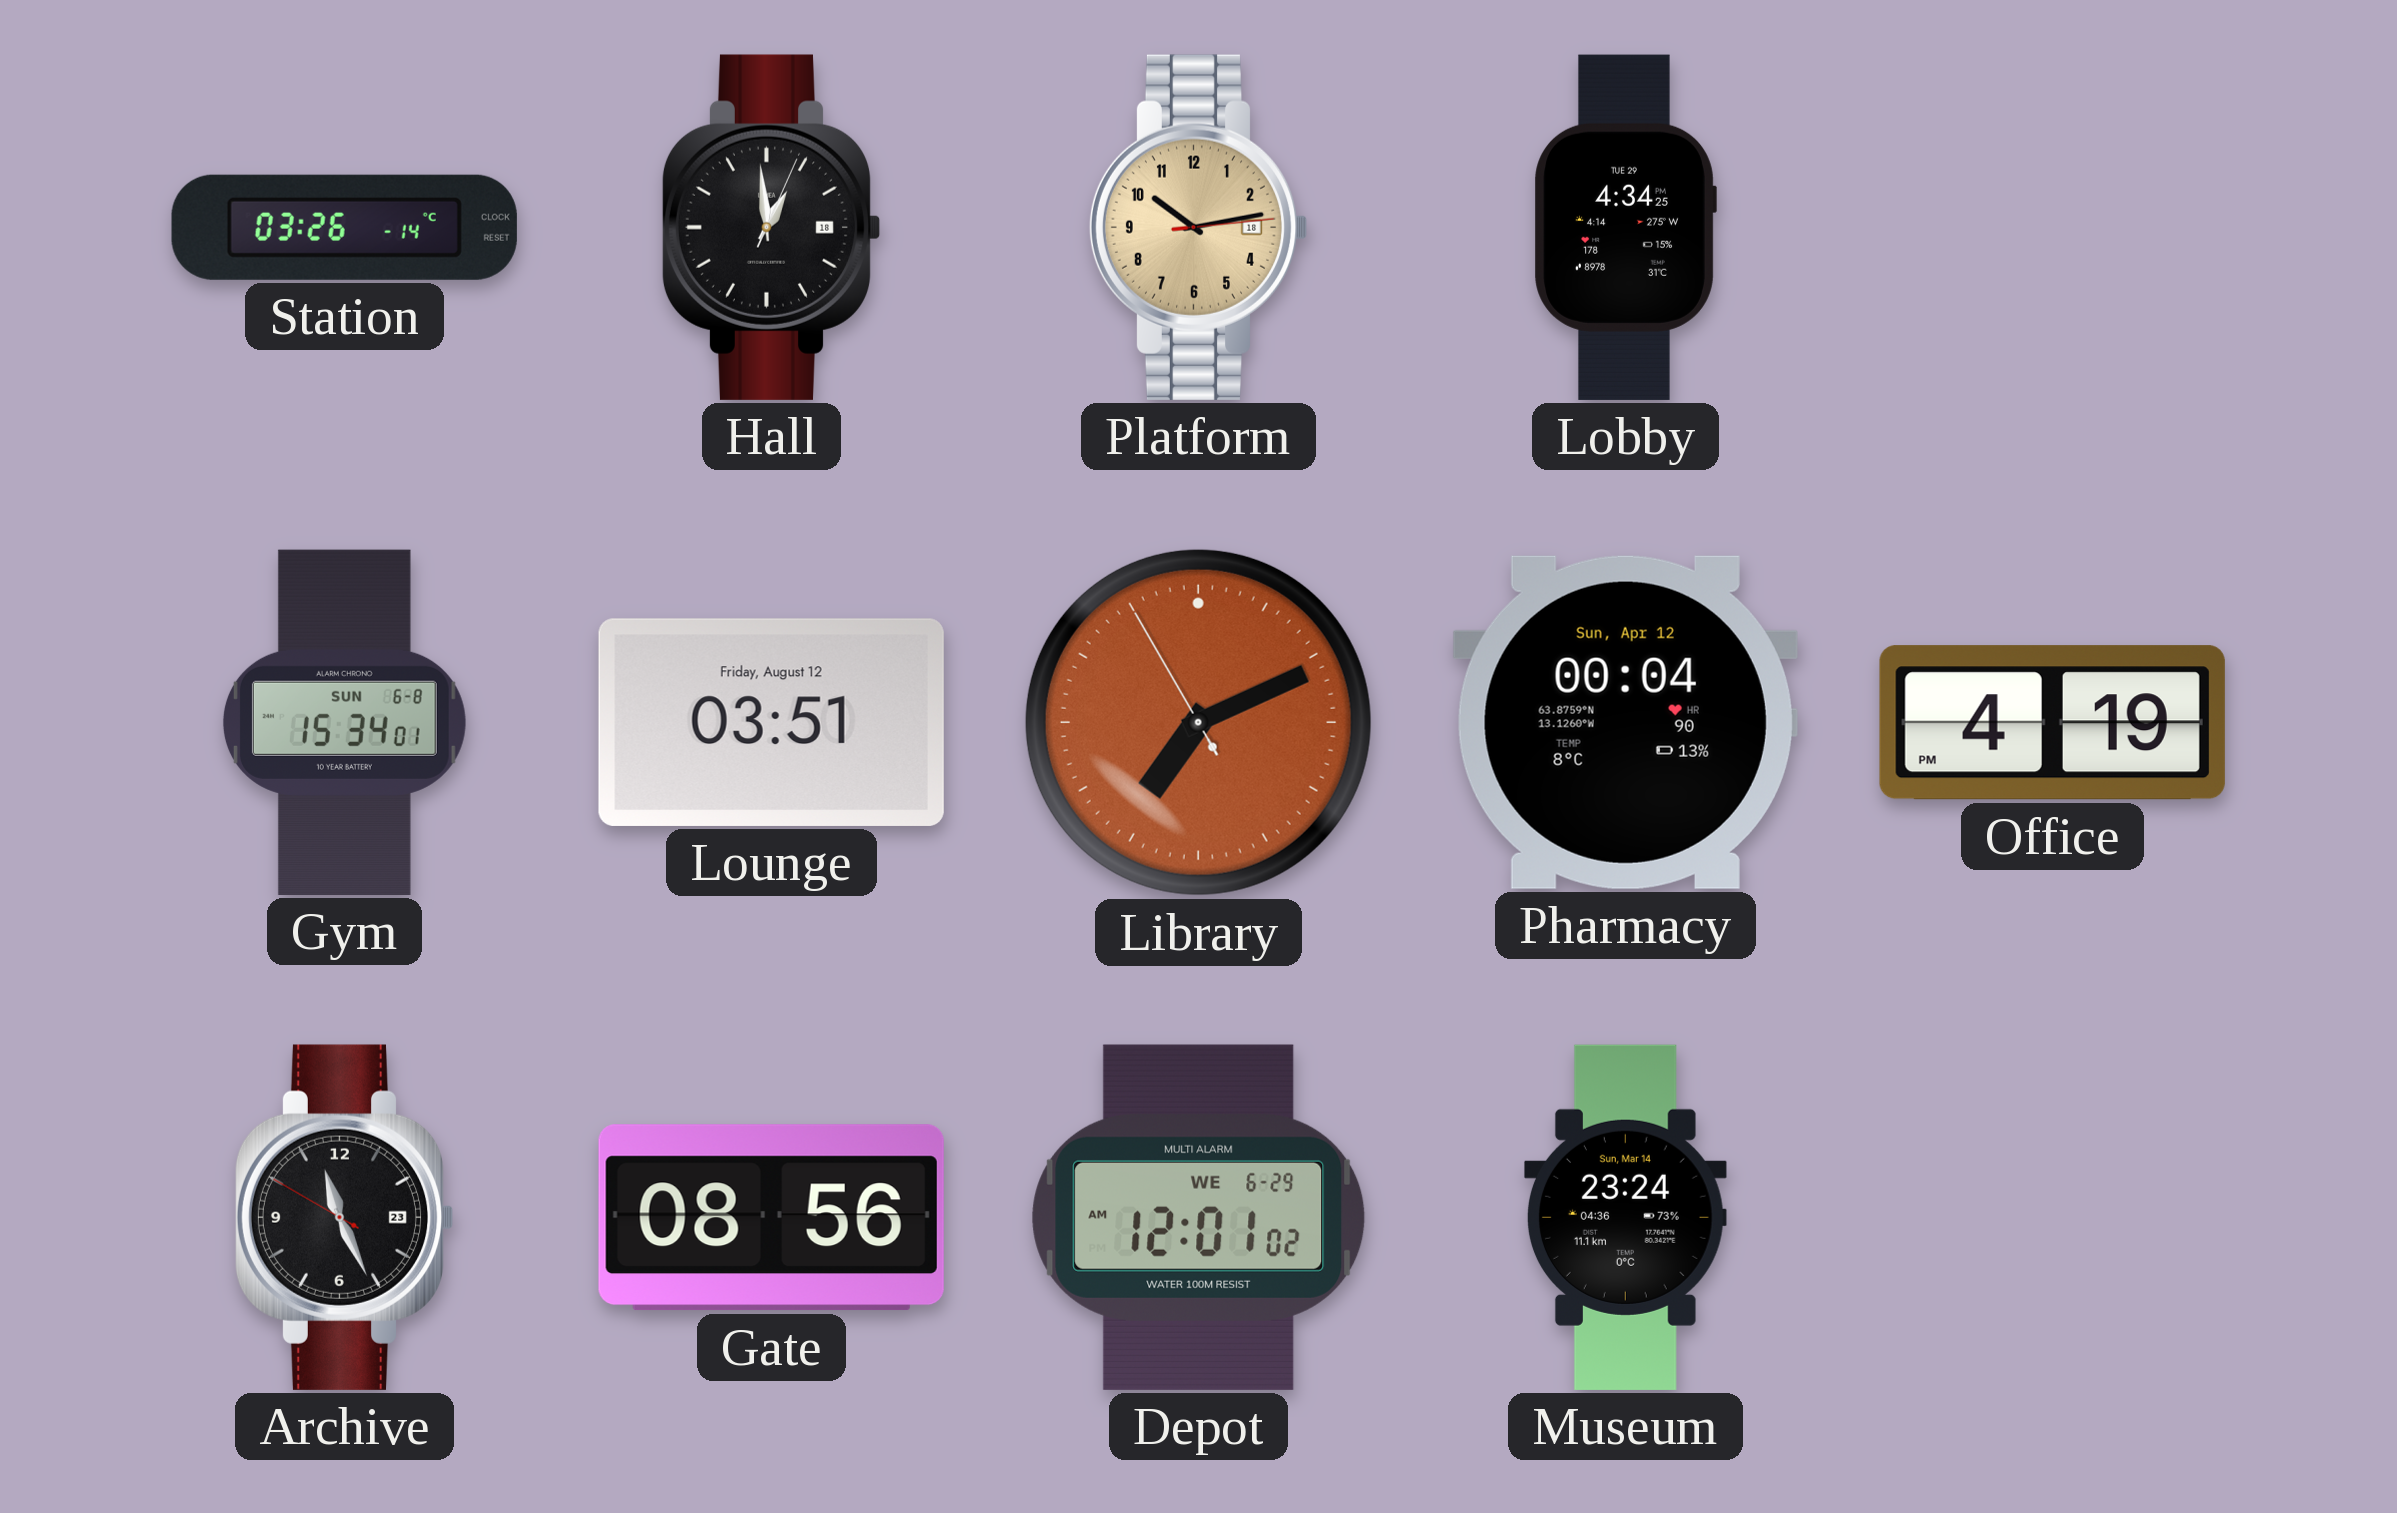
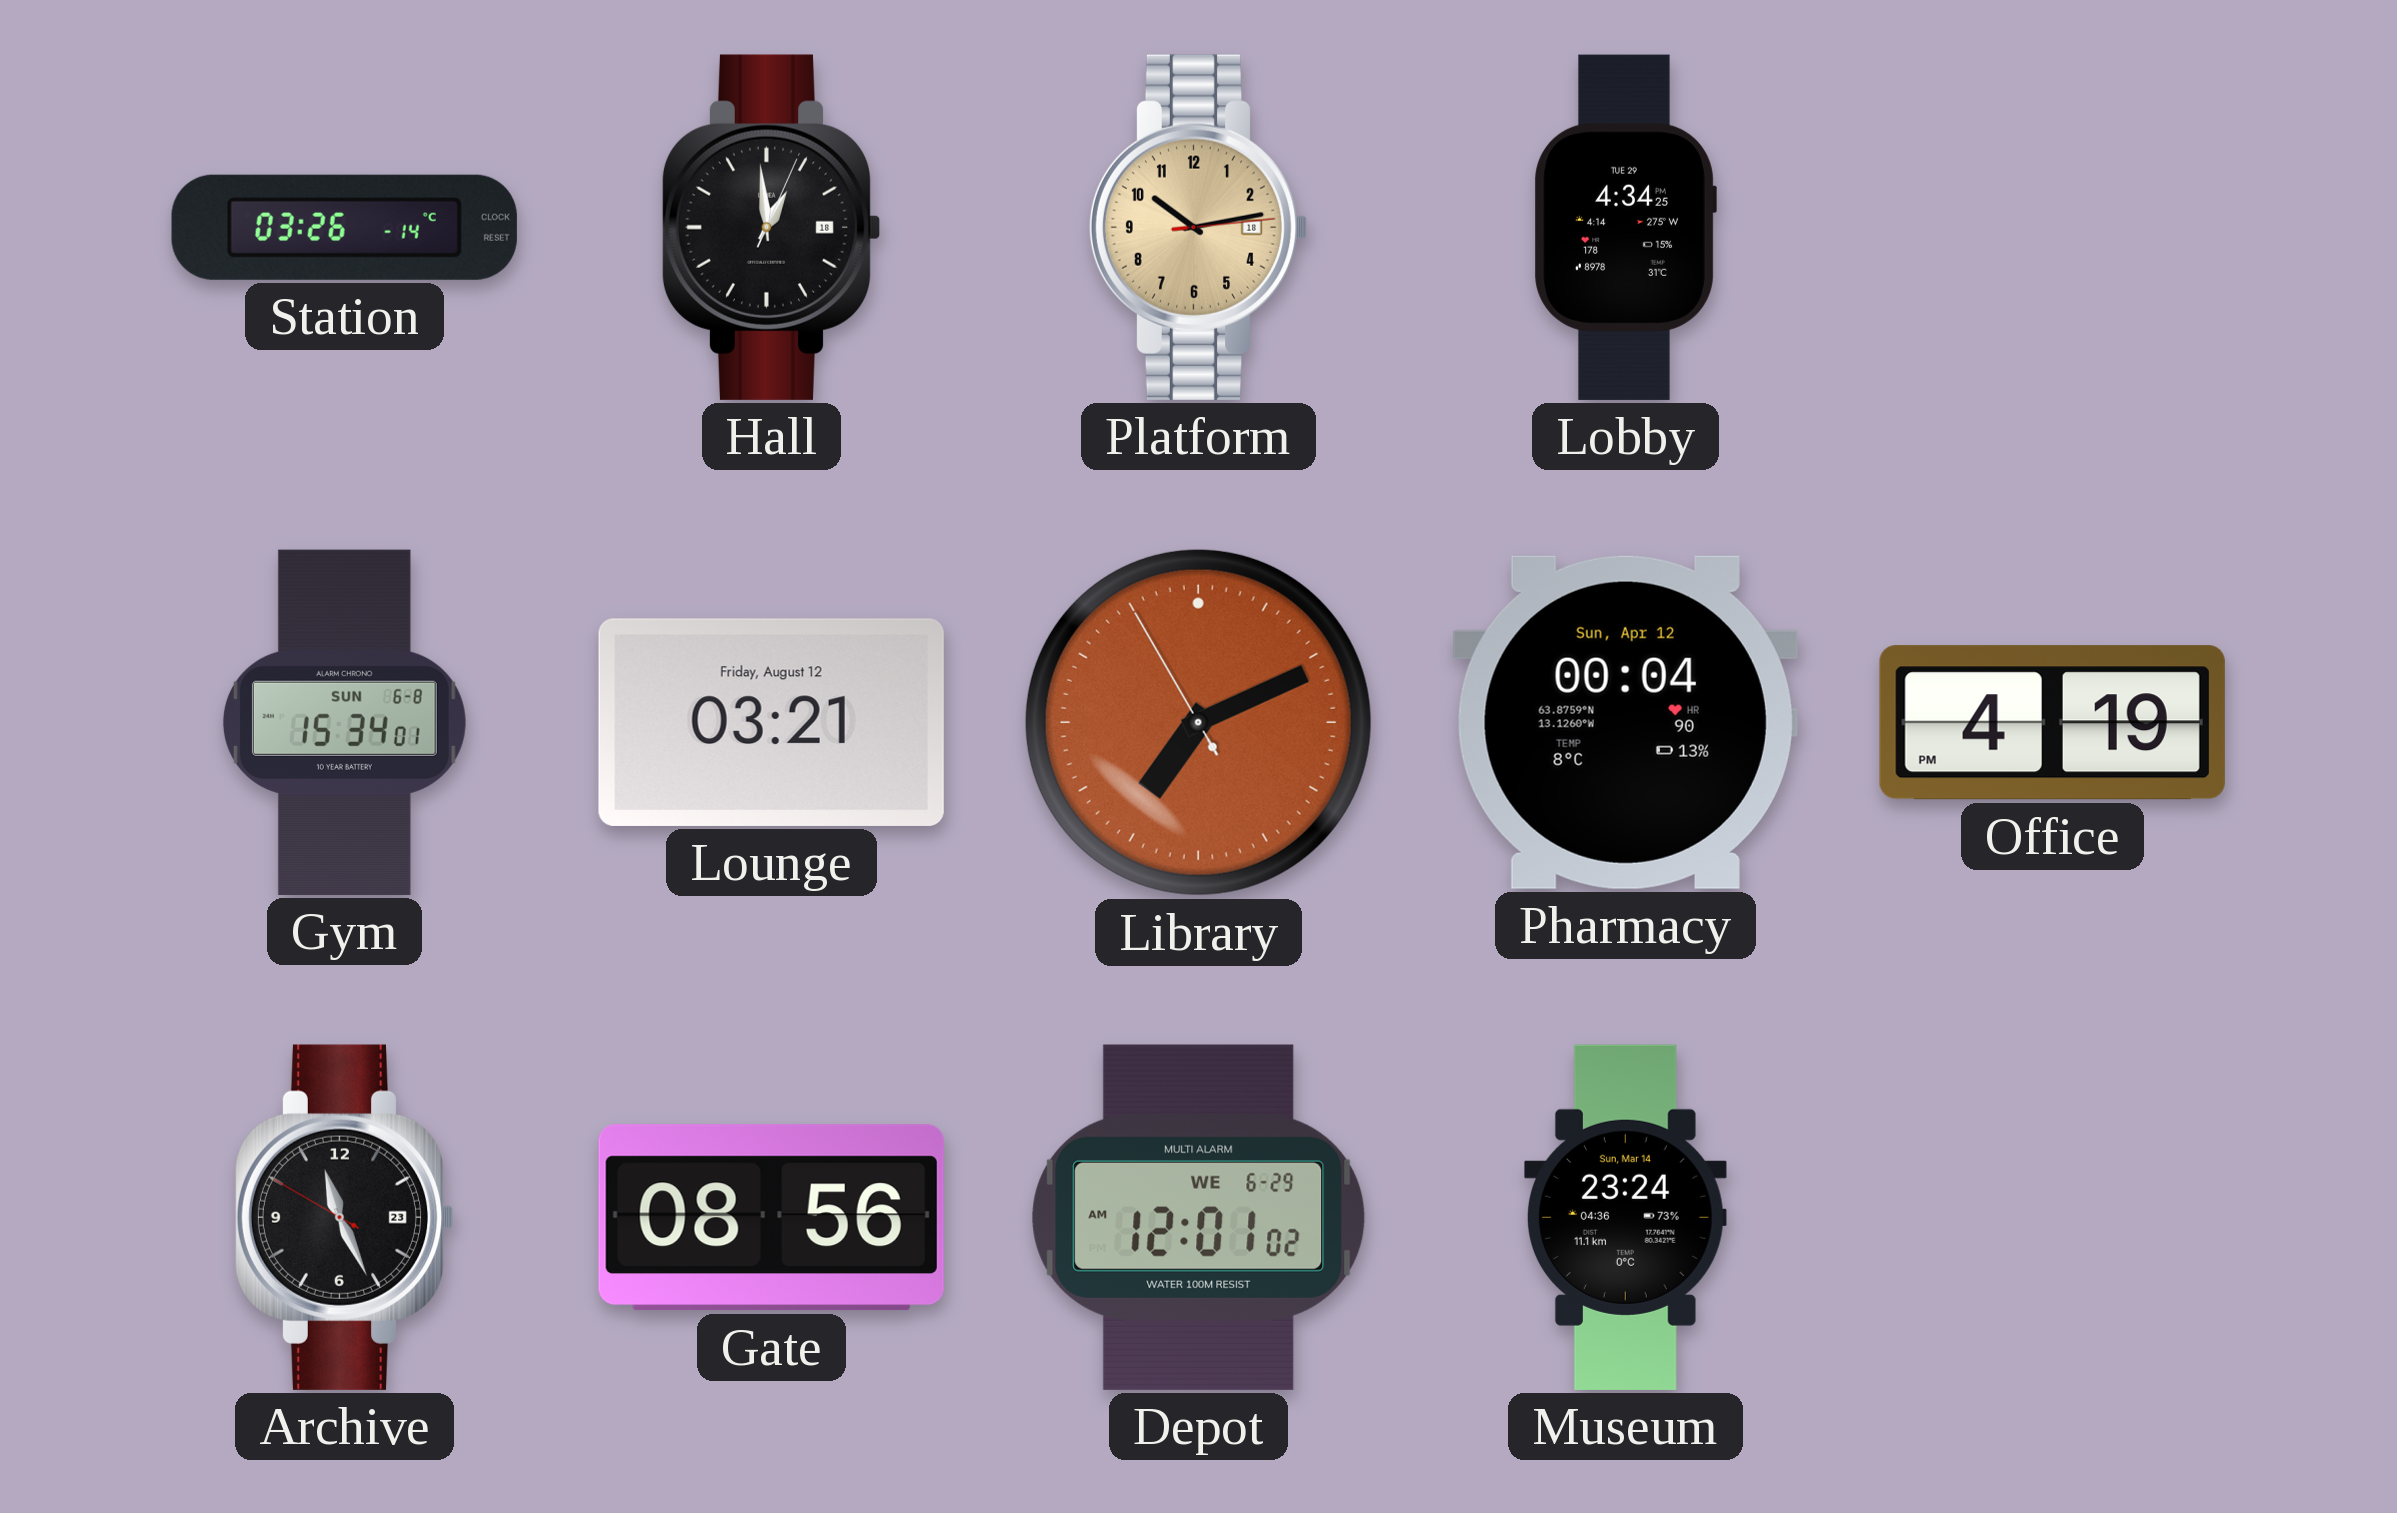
Lounge: 03:51 -> 03:21 (771, 722)
